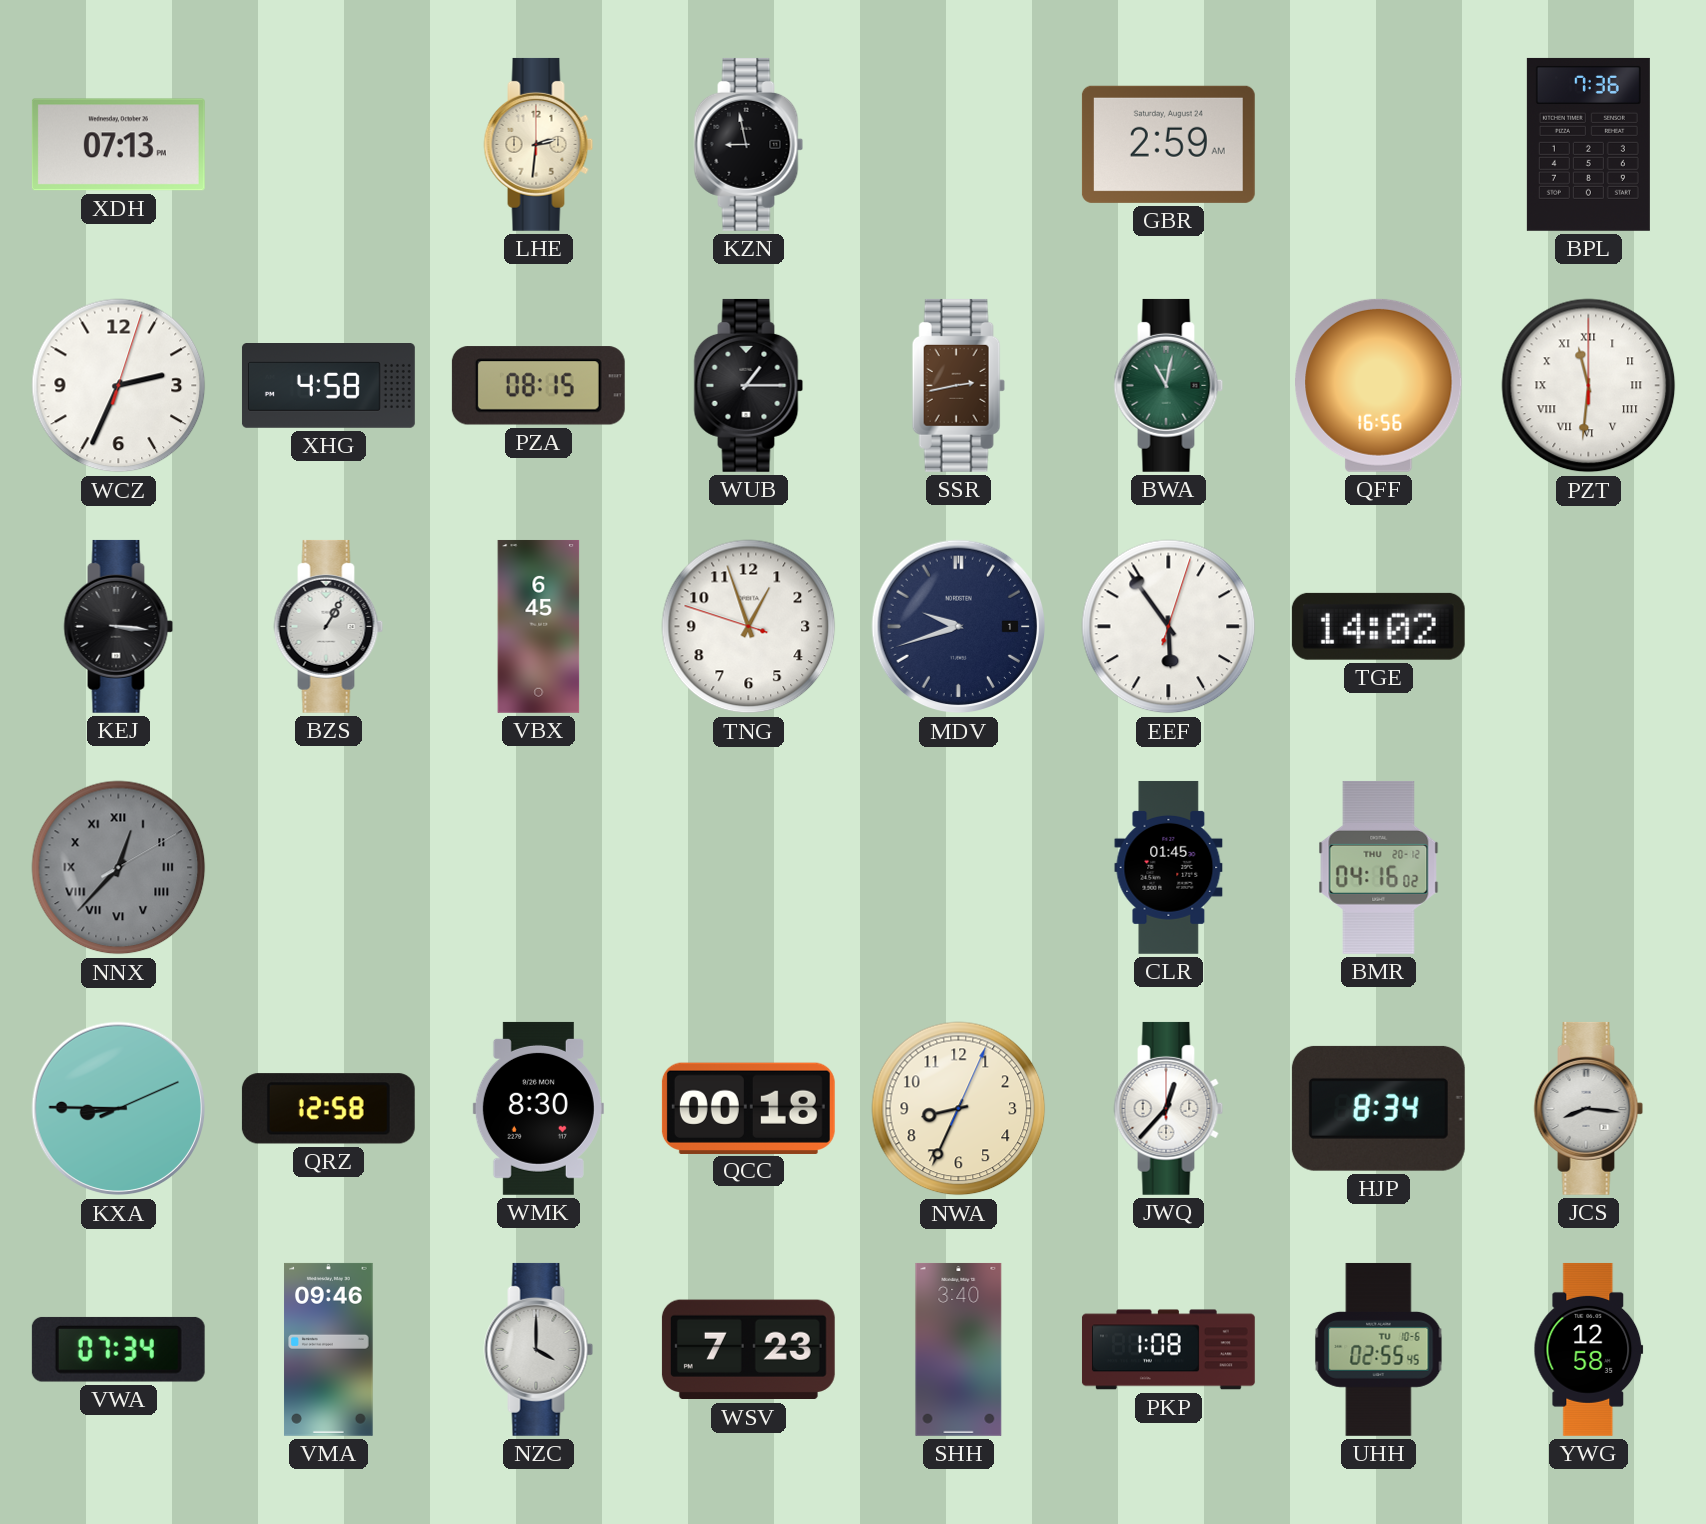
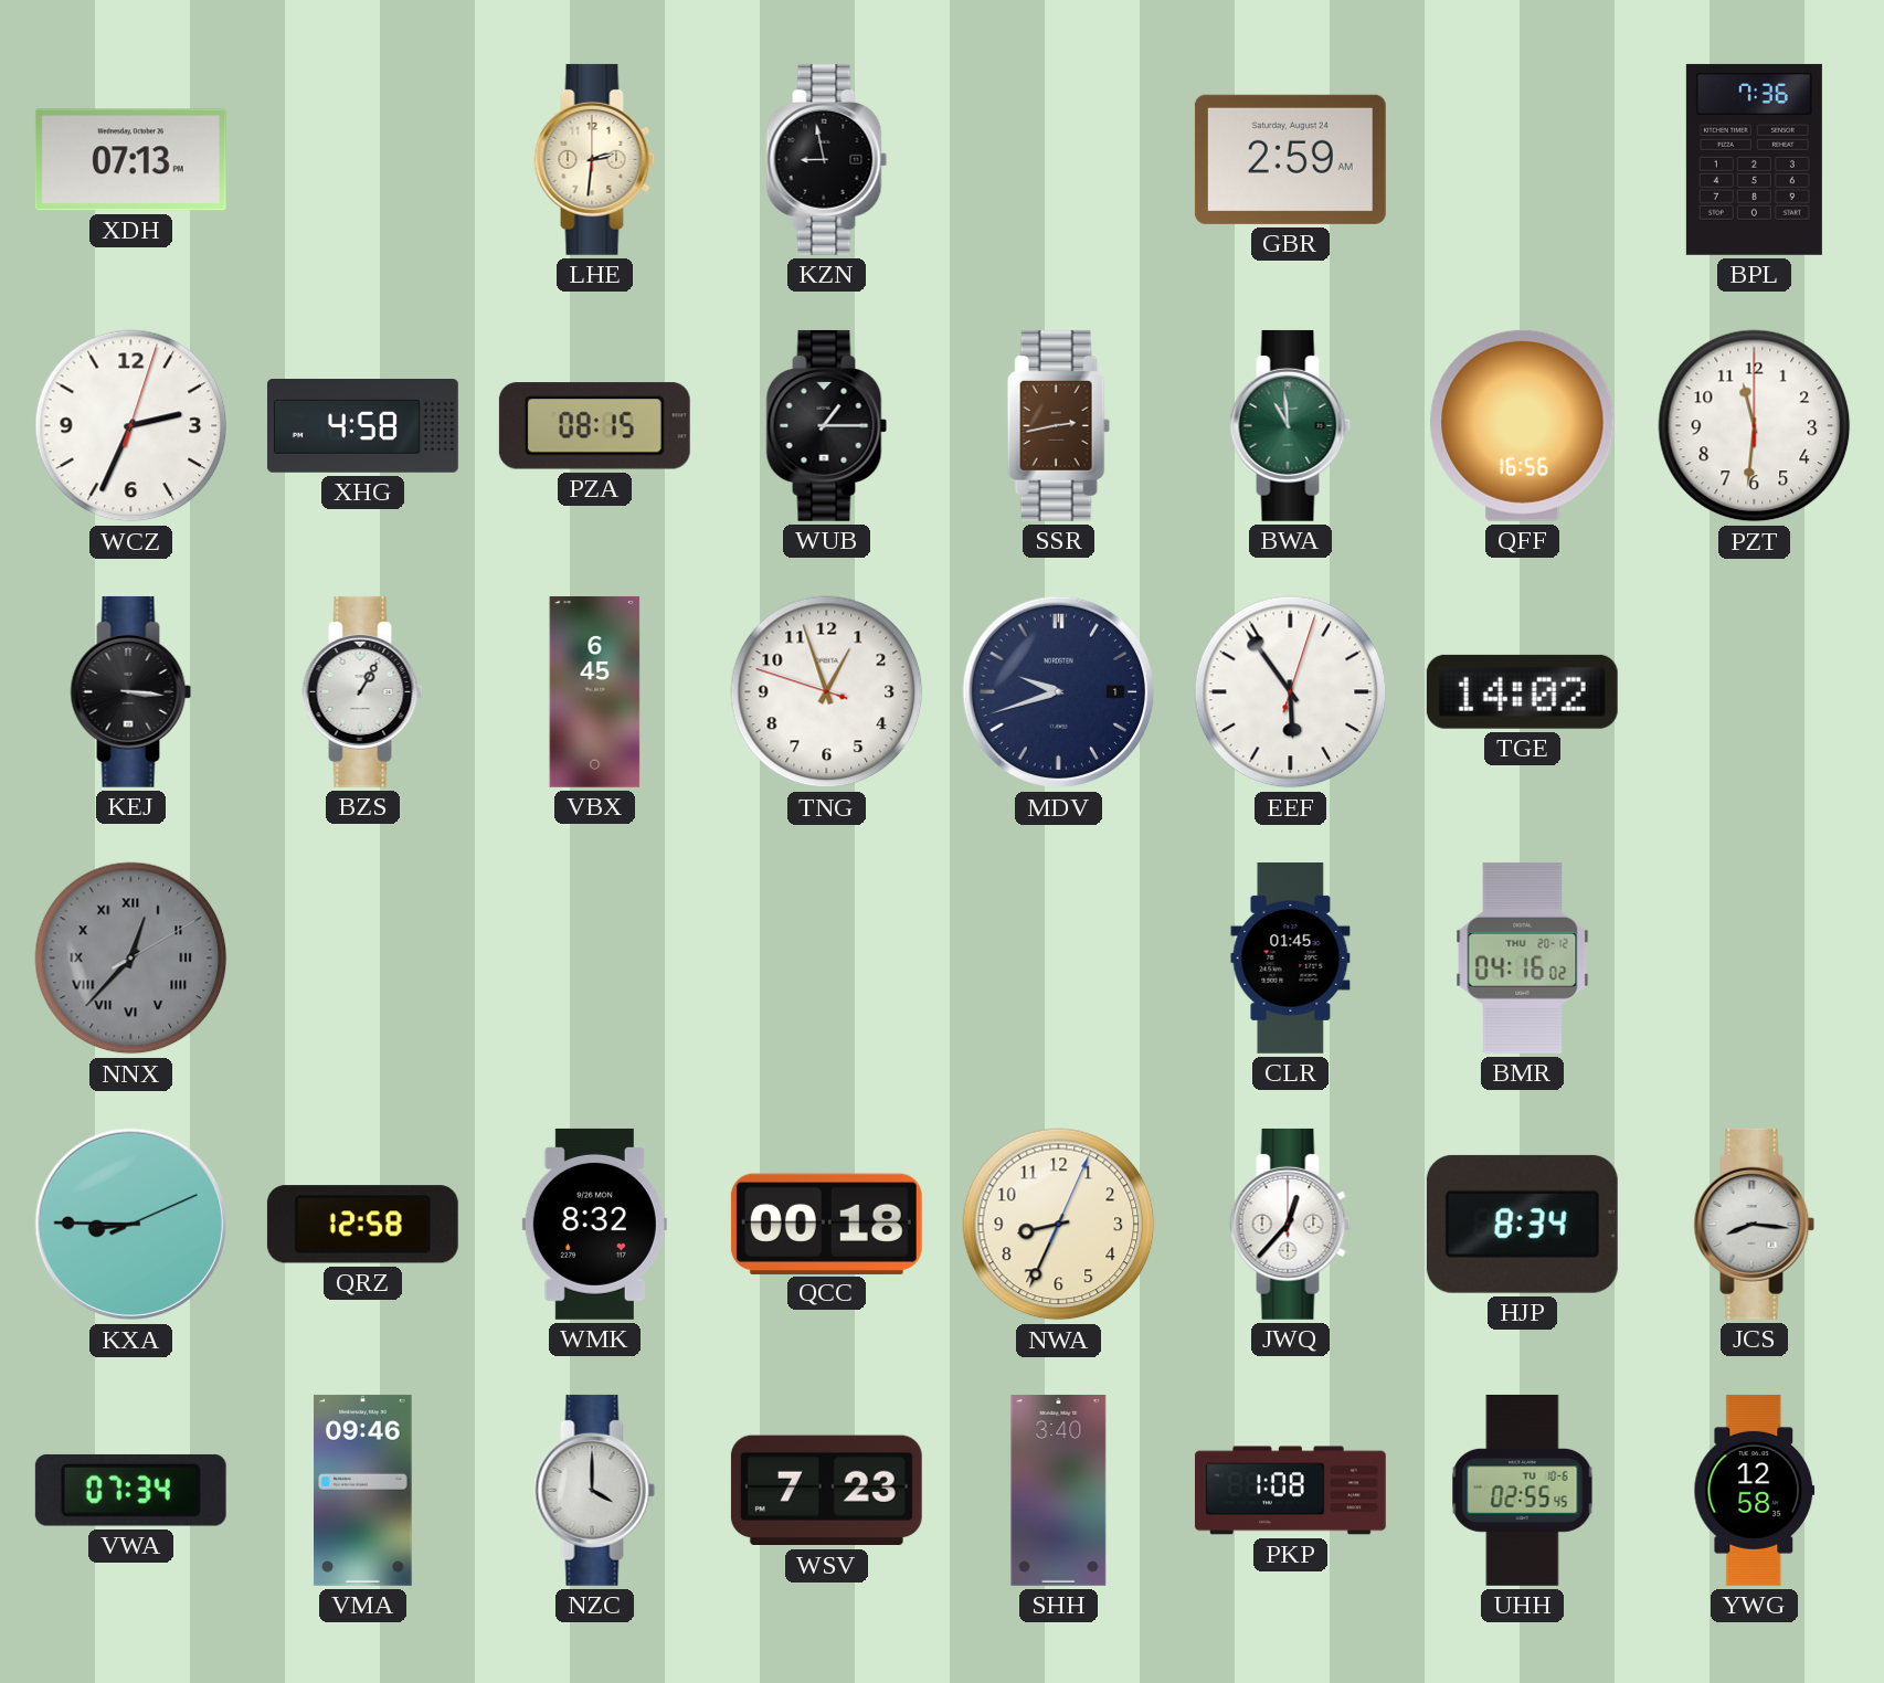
BWA: 11:02 -> 10:59 (1291, 425)
PZT numerals: Roman -> Arabic (1755, 426)
WMK: 8:30 -> 8:32 (594, 1224)
